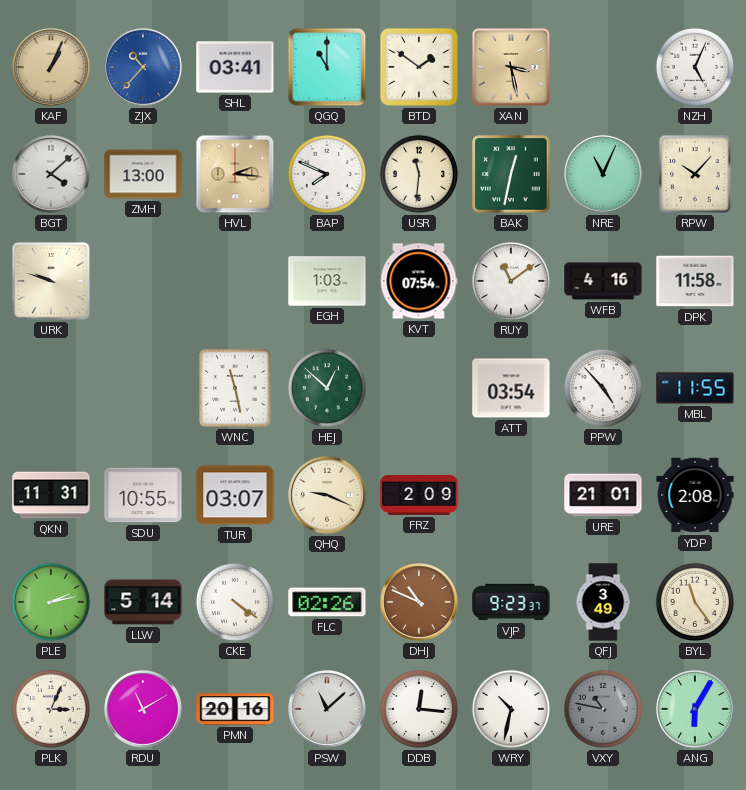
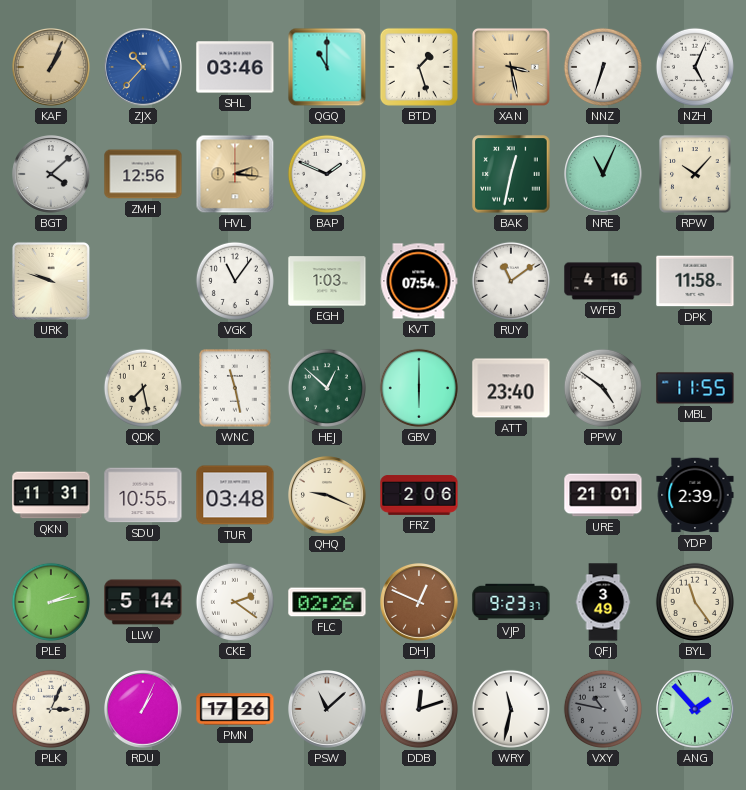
SHL: 03:41 -> 03:46 (235, 67)
BTD: 1:51 -> 1:27 (419, 67)
NNZ: none -> 6:33 (603, 67)
ZMH: 13:00 -> 12:56 (143, 174)
BAP: 7:49 -> 1:49 (327, 174)
USR: 11:31 -> none (419, 174)
VGK: none -> 11:06 (235, 281)
QDK: none -> 7:28 (143, 388)
GBV: none -> 6:00 (419, 388)
ATT: 03:54 -> 23:40 (511, 388)
PPW: 4:53 -> 4:51 (603, 388)
TUR: 03:07 -> 03:48 (235, 495)
FRZ: 2:09 -> 2:06 (419, 496)
YDP: 2:08 -> 2:39 (695, 495)
CKE: 4:21 -> 2:21 (235, 602)
DHJ: 10:49 -> 12:49 (420, 603)
RDU: 11:10 -> 1:04 (144, 710)
PMN: 20:16 -> 17:26 (235, 709)
DDB: 12:16 -> 12:12 (419, 709)
WRY: 10:32 -> 11:32 (511, 709)
ANG: 6:05 -> 1:53 (696, 710)
